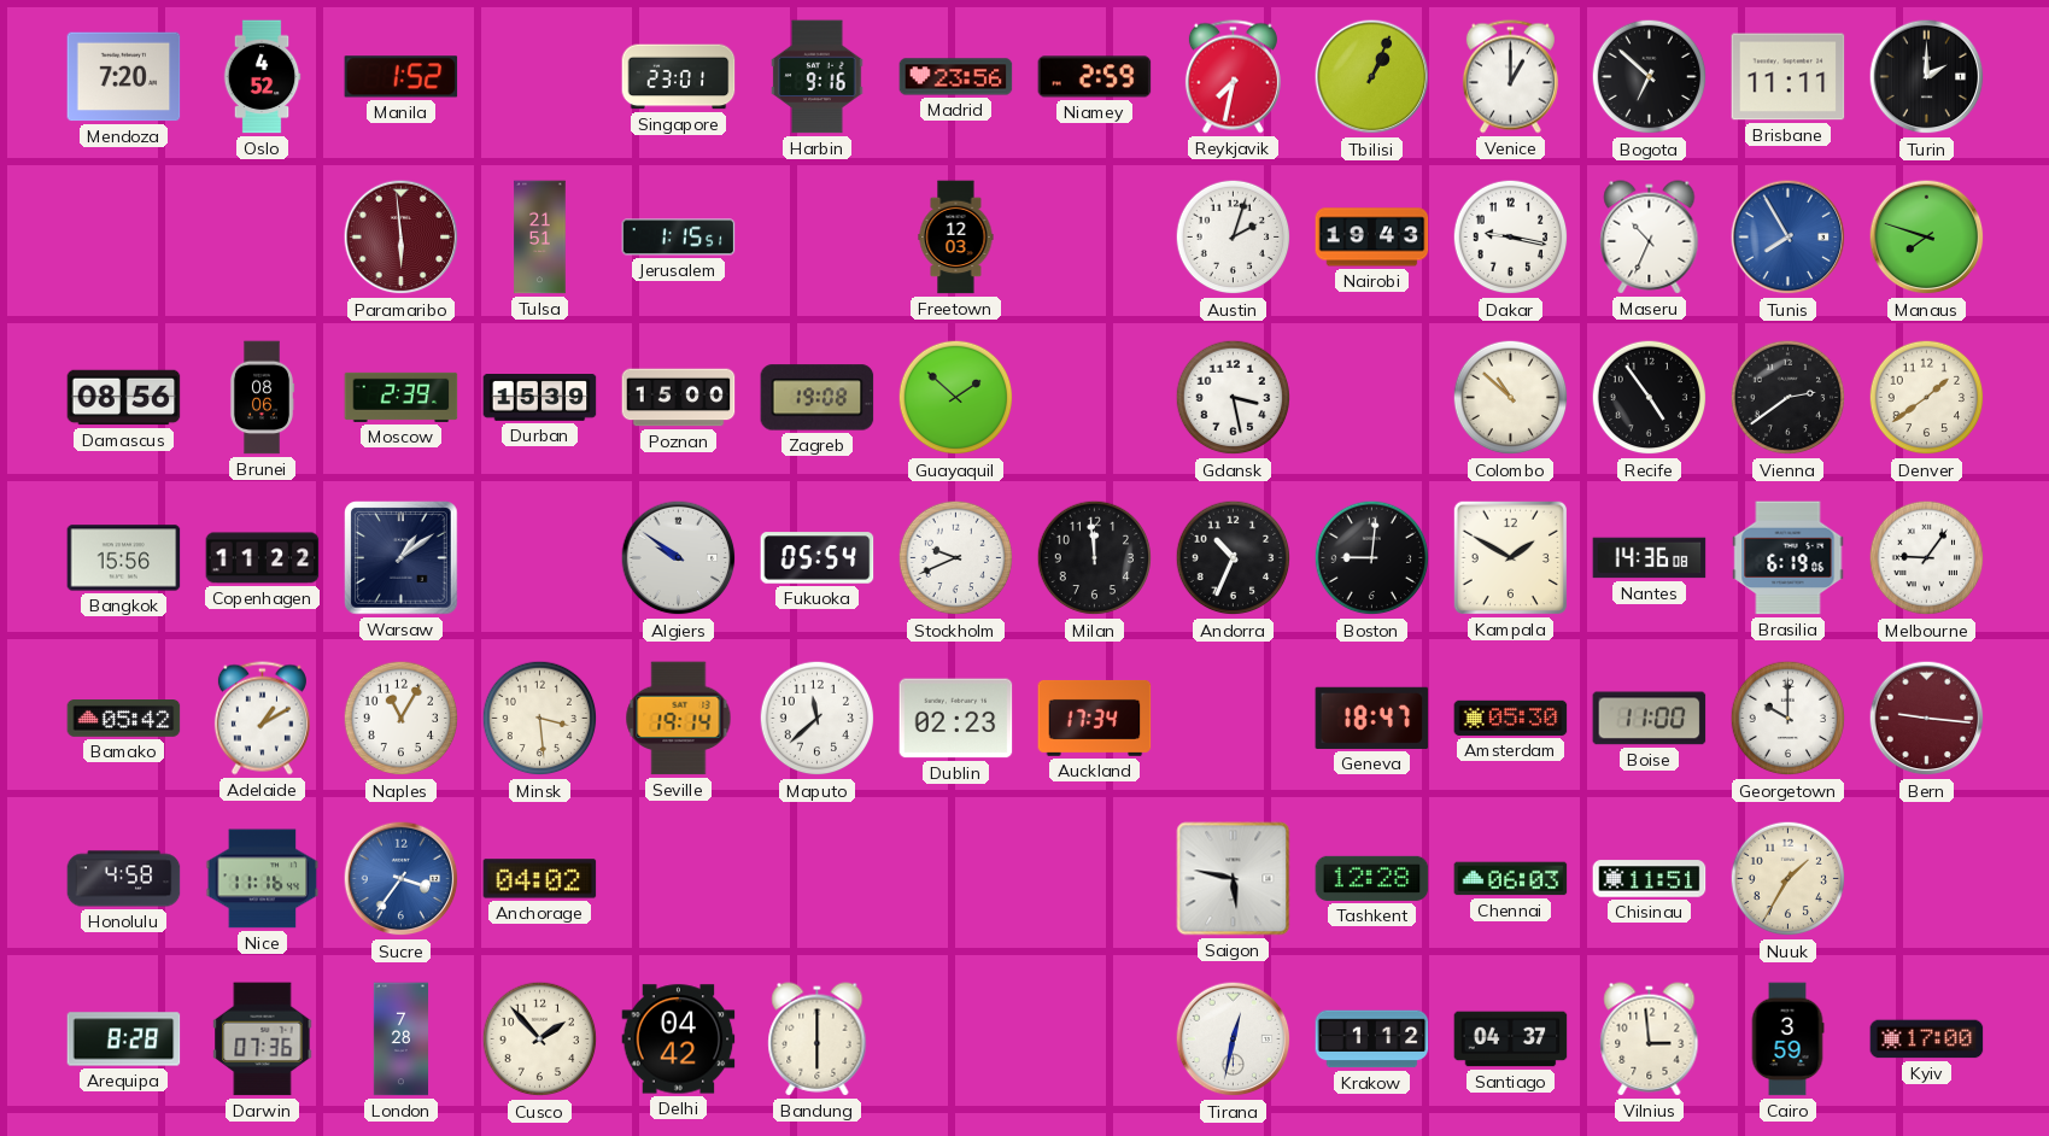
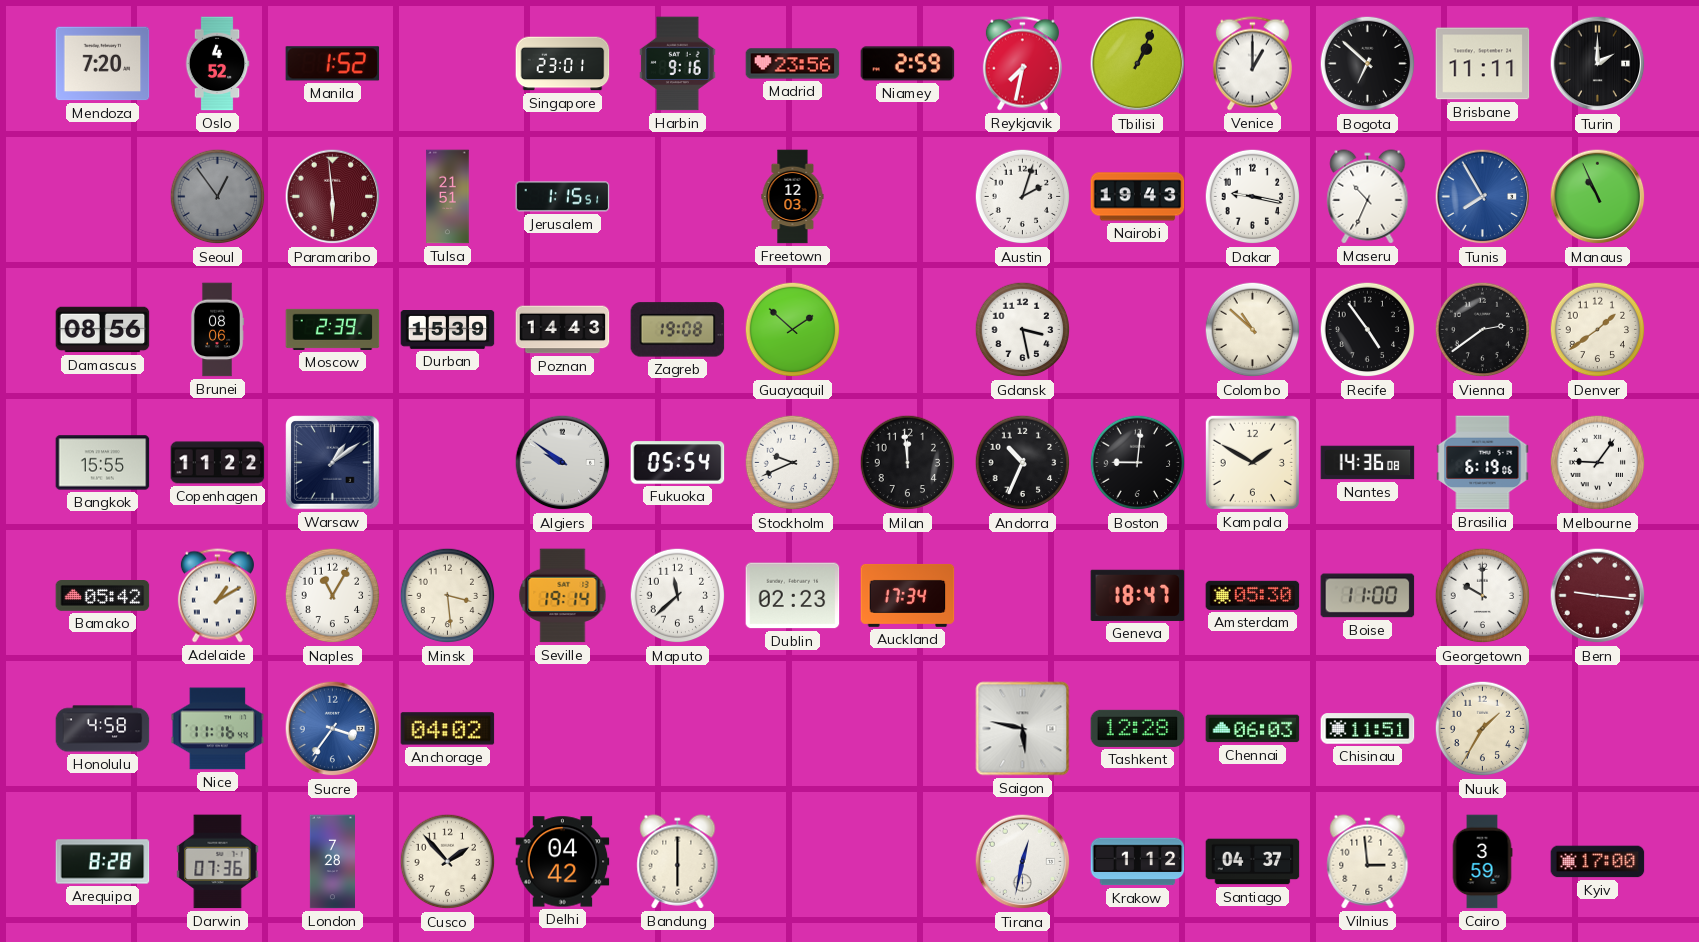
Seoul: none -> 12:54 (218, 197)
Manaus: 7:48 -> 10:56 (1598, 197)
Poznan: 15:00 -> 14:43 (563, 330)
Bangkok: 15:56 -> 15:55 (103, 463)
